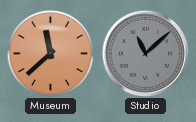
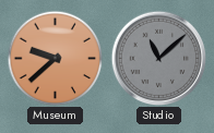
Museum: 11:38 -> 9:38 (55, 58)
